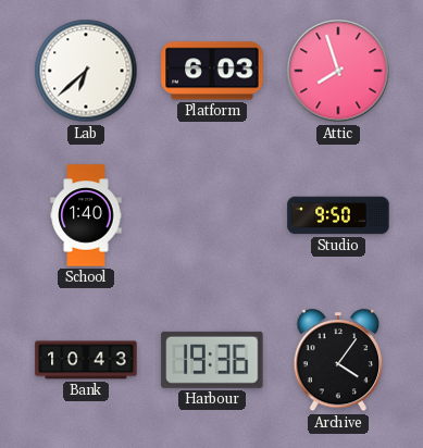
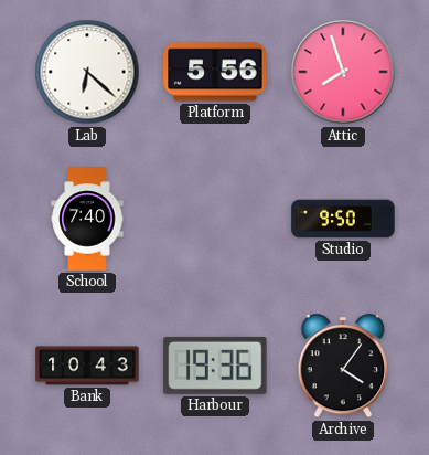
Lab: 6:38 -> 6:22 (87, 72)
Platform: 6:03 -> 5:56 (215, 72)
School: 1:40 -> 7:40 (87, 219)
